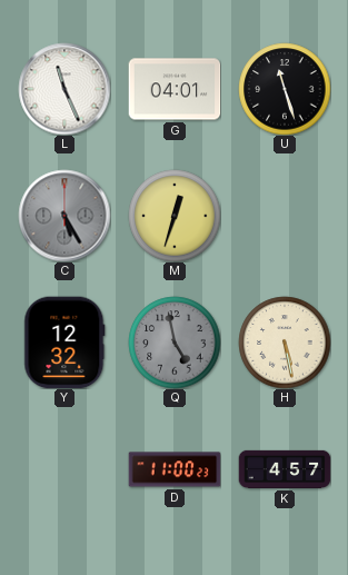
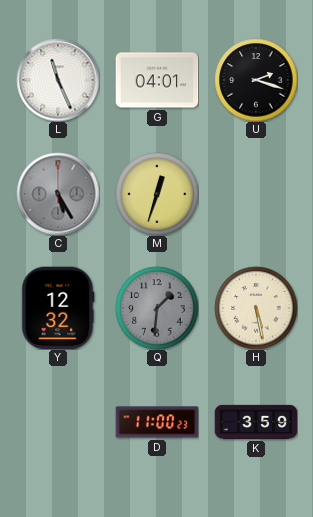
U: 11:27 -> 2:18 (256, 80)
Q: 4:58 -> 1:31 (157, 308)
K: 4:57 -> 3:59 (256, 422)
